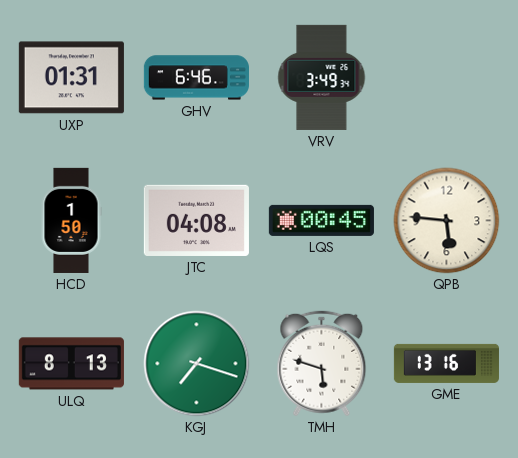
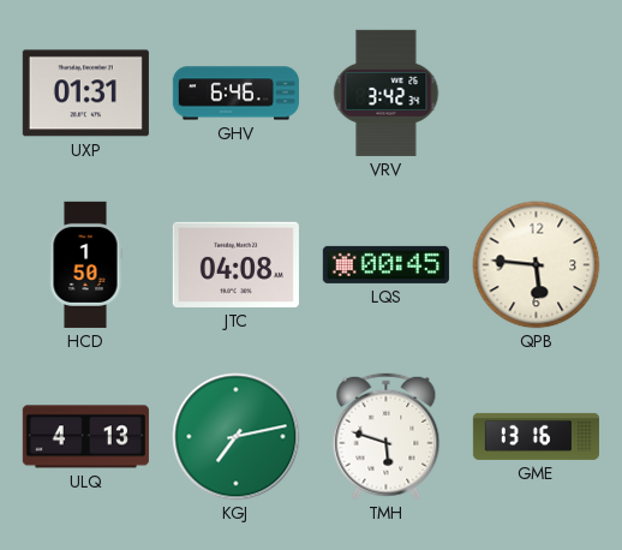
VRV: 3:49 -> 3:42 (387, 92)
ULQ: 8:13 -> 4:13 (85, 437)
KGJ: 7:18 -> 7:13 (237, 437)
